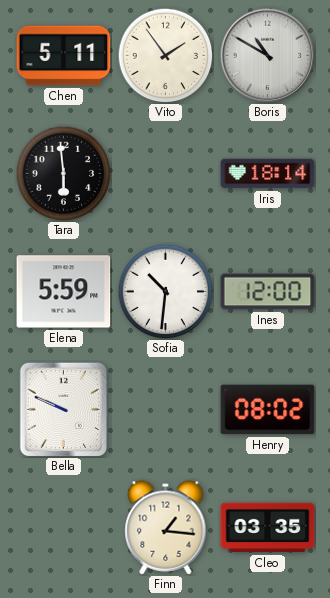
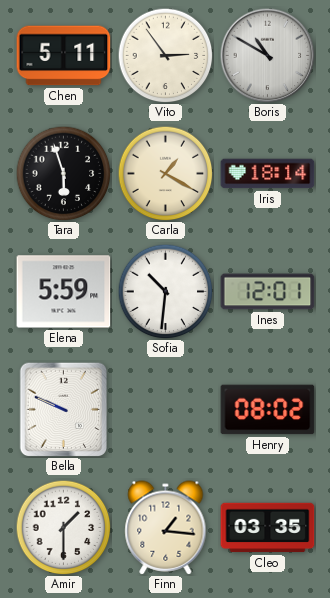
Vito: 1:54 -> 2:54 (165, 55)
Tara: 5:59 -> 5:57 (63, 173)
Carla: none -> 1:20 (165, 173)
Ines: 12:00 -> 12:01 (268, 292)
Amir: none -> 1:30 (63, 527)
